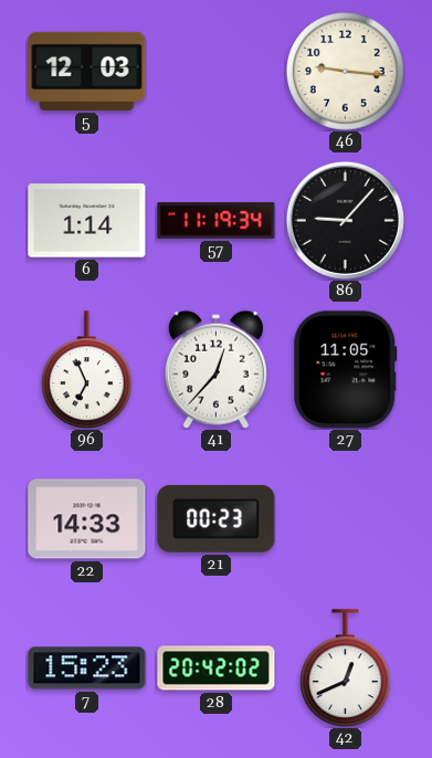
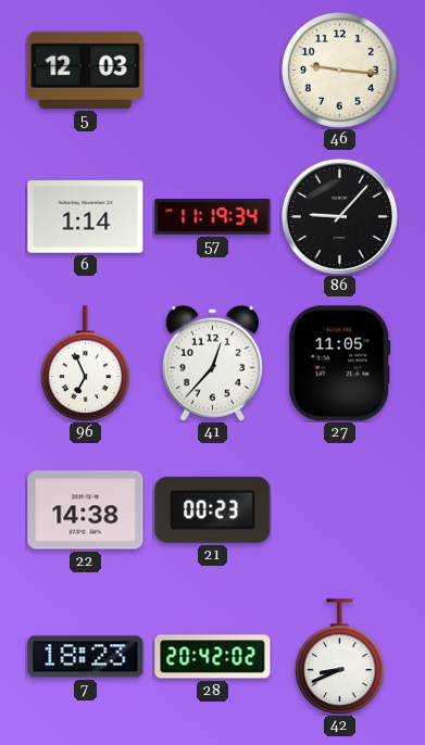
22: 14:33 -> 14:38 (86, 510)
7: 15:23 -> 18:23 (86, 657)
42: 12:41 -> 8:41 (340, 657)
